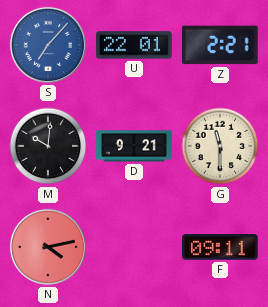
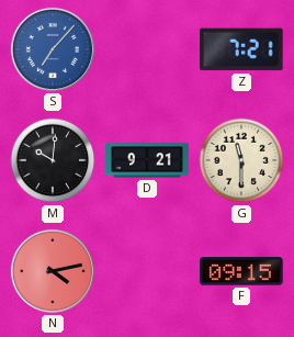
U: 22:01 -> none (134, 45)
Z: 2:21 -> 7:21 (241, 49)
F: 09:11 -> 09:15 (241, 271)
